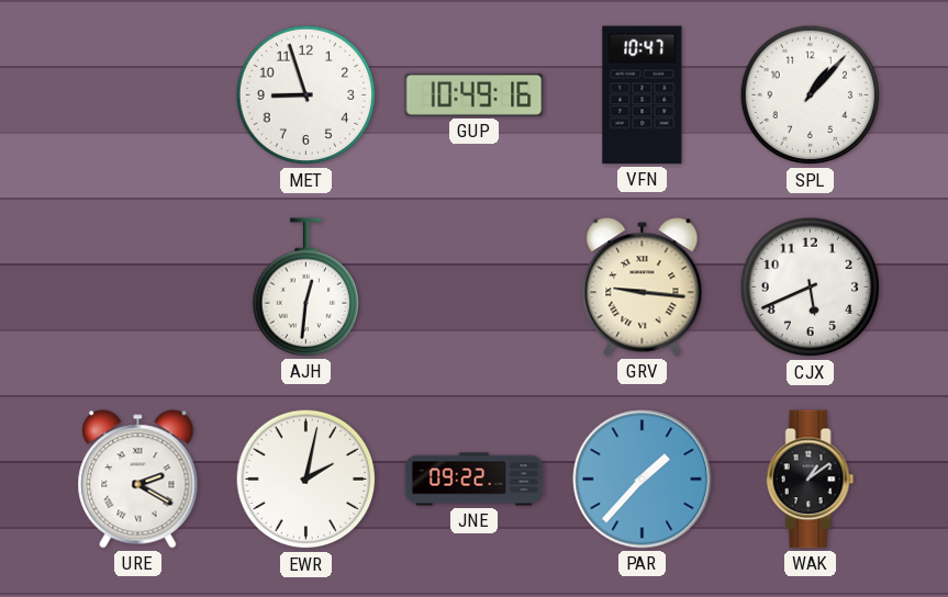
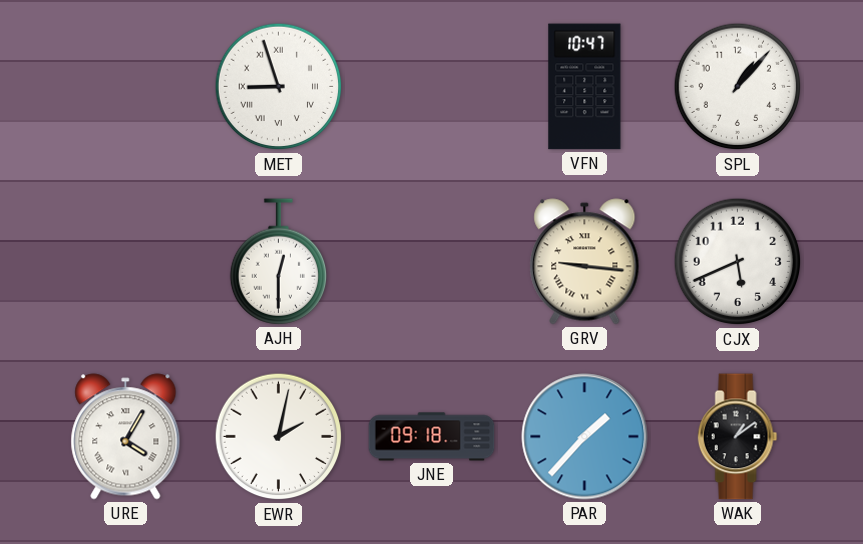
MET numerals: Arabic -> Roman (279, 87)
GUP: 10:49 -> none (475, 94)
AJH: 12:31 -> 12:30 (278, 262)
URE: 2:20 -> 4:05 (126, 437)
JNE: 09:22 -> 09:18 (432, 437)
